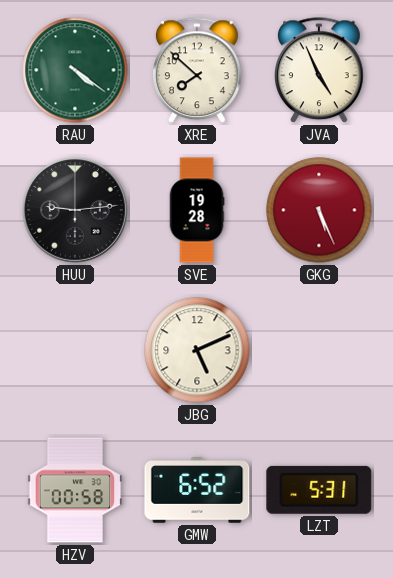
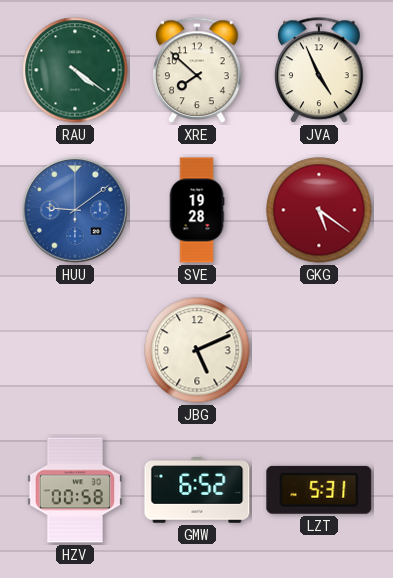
HUU: 9:14 -> 9:09 (75, 210)
HUU dial: black -> blue (75, 210)
GKG: 5:26 -> 5:21 (319, 210)
